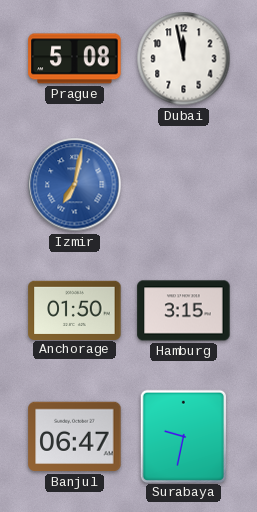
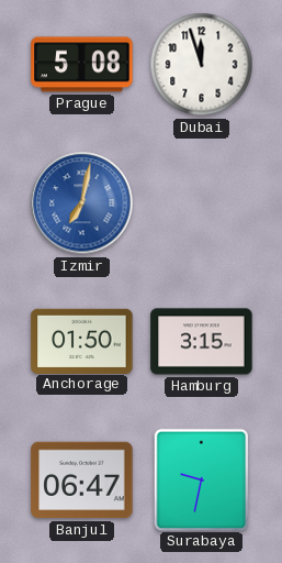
Dubai: 11:58 -> 11:57 (202, 65)
